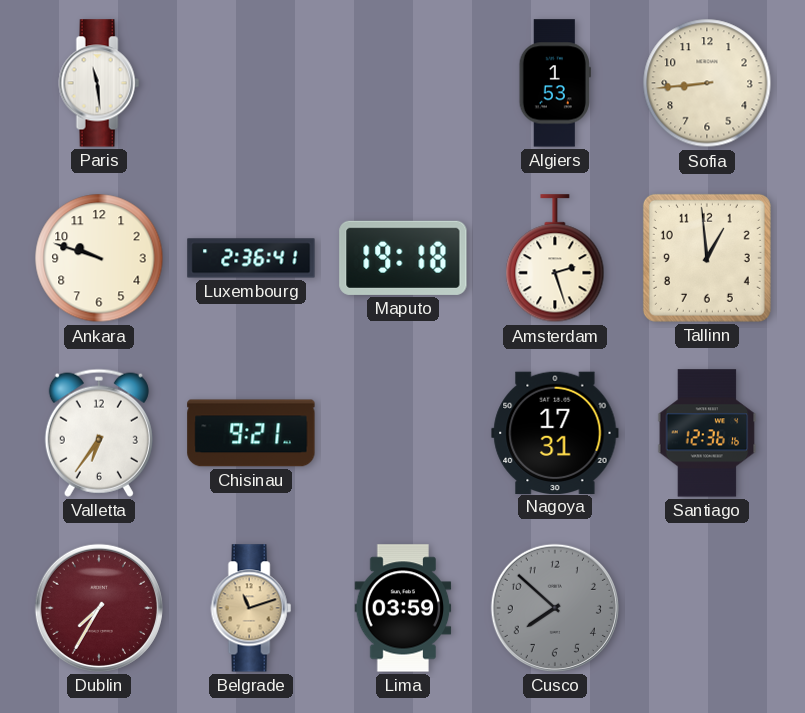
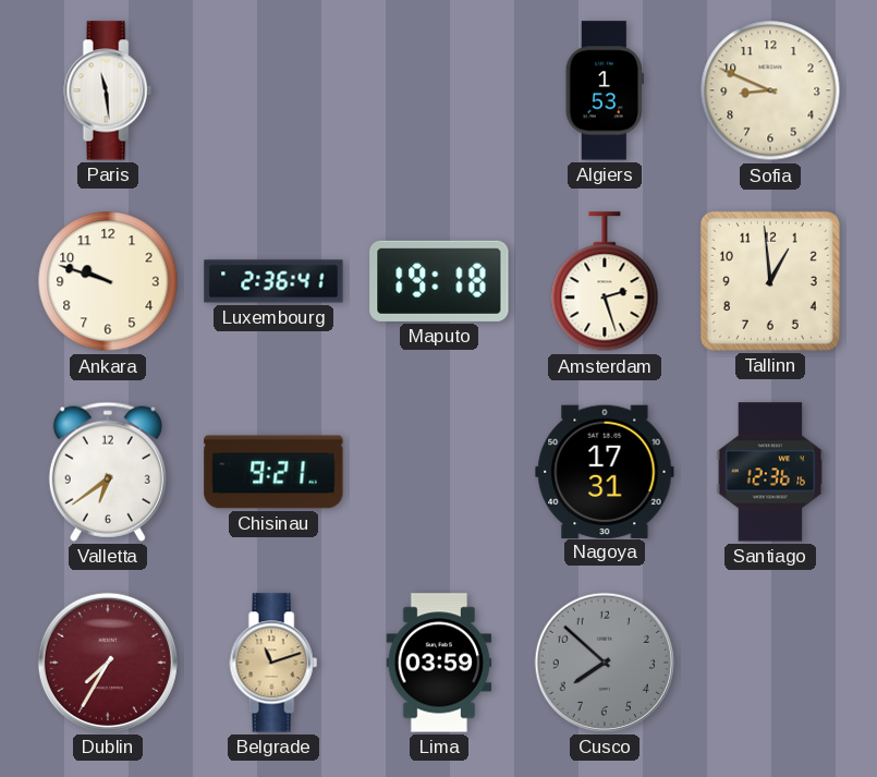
Sofia: 8:44 -> 8:49 (770, 90)
Valletta: 6:36 -> 6:39 (108, 472)
